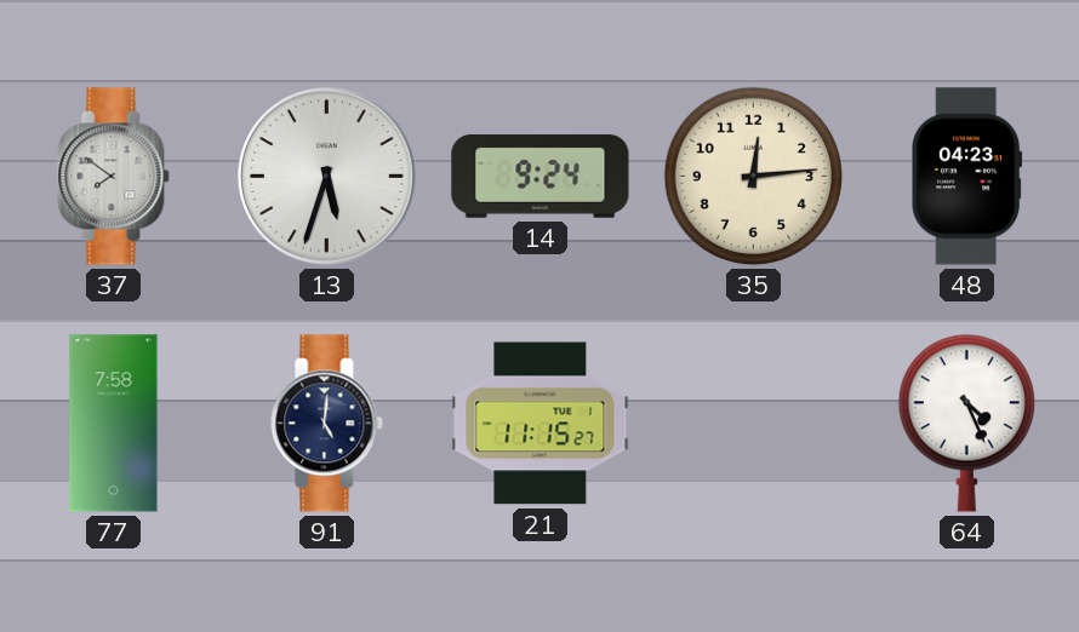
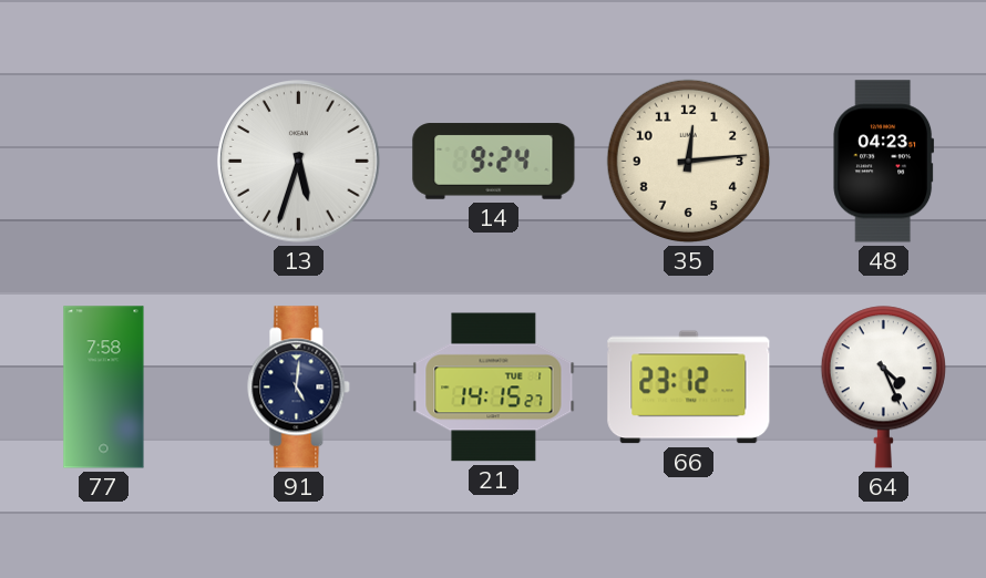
37: 7:51 -> none (114, 177)
21: 11:15 -> 14:15 (494, 388)
66: none -> 23:12 (689, 388)
